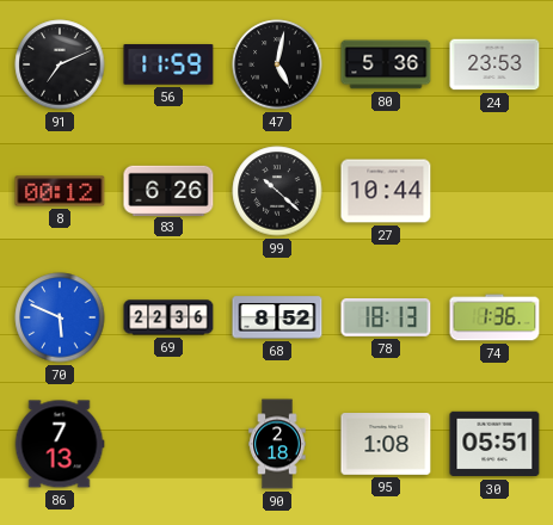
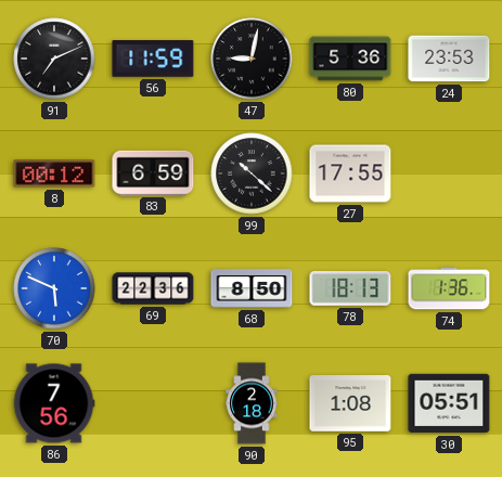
47: 5:02 -> 9:02 (252, 59)
83: 6:26 -> 6:59 (153, 172)
27: 10:44 -> 17:55 (350, 173)
68: 8:52 -> 8:50 (252, 288)
86: 7:13 -> 7:56 (54, 403)
